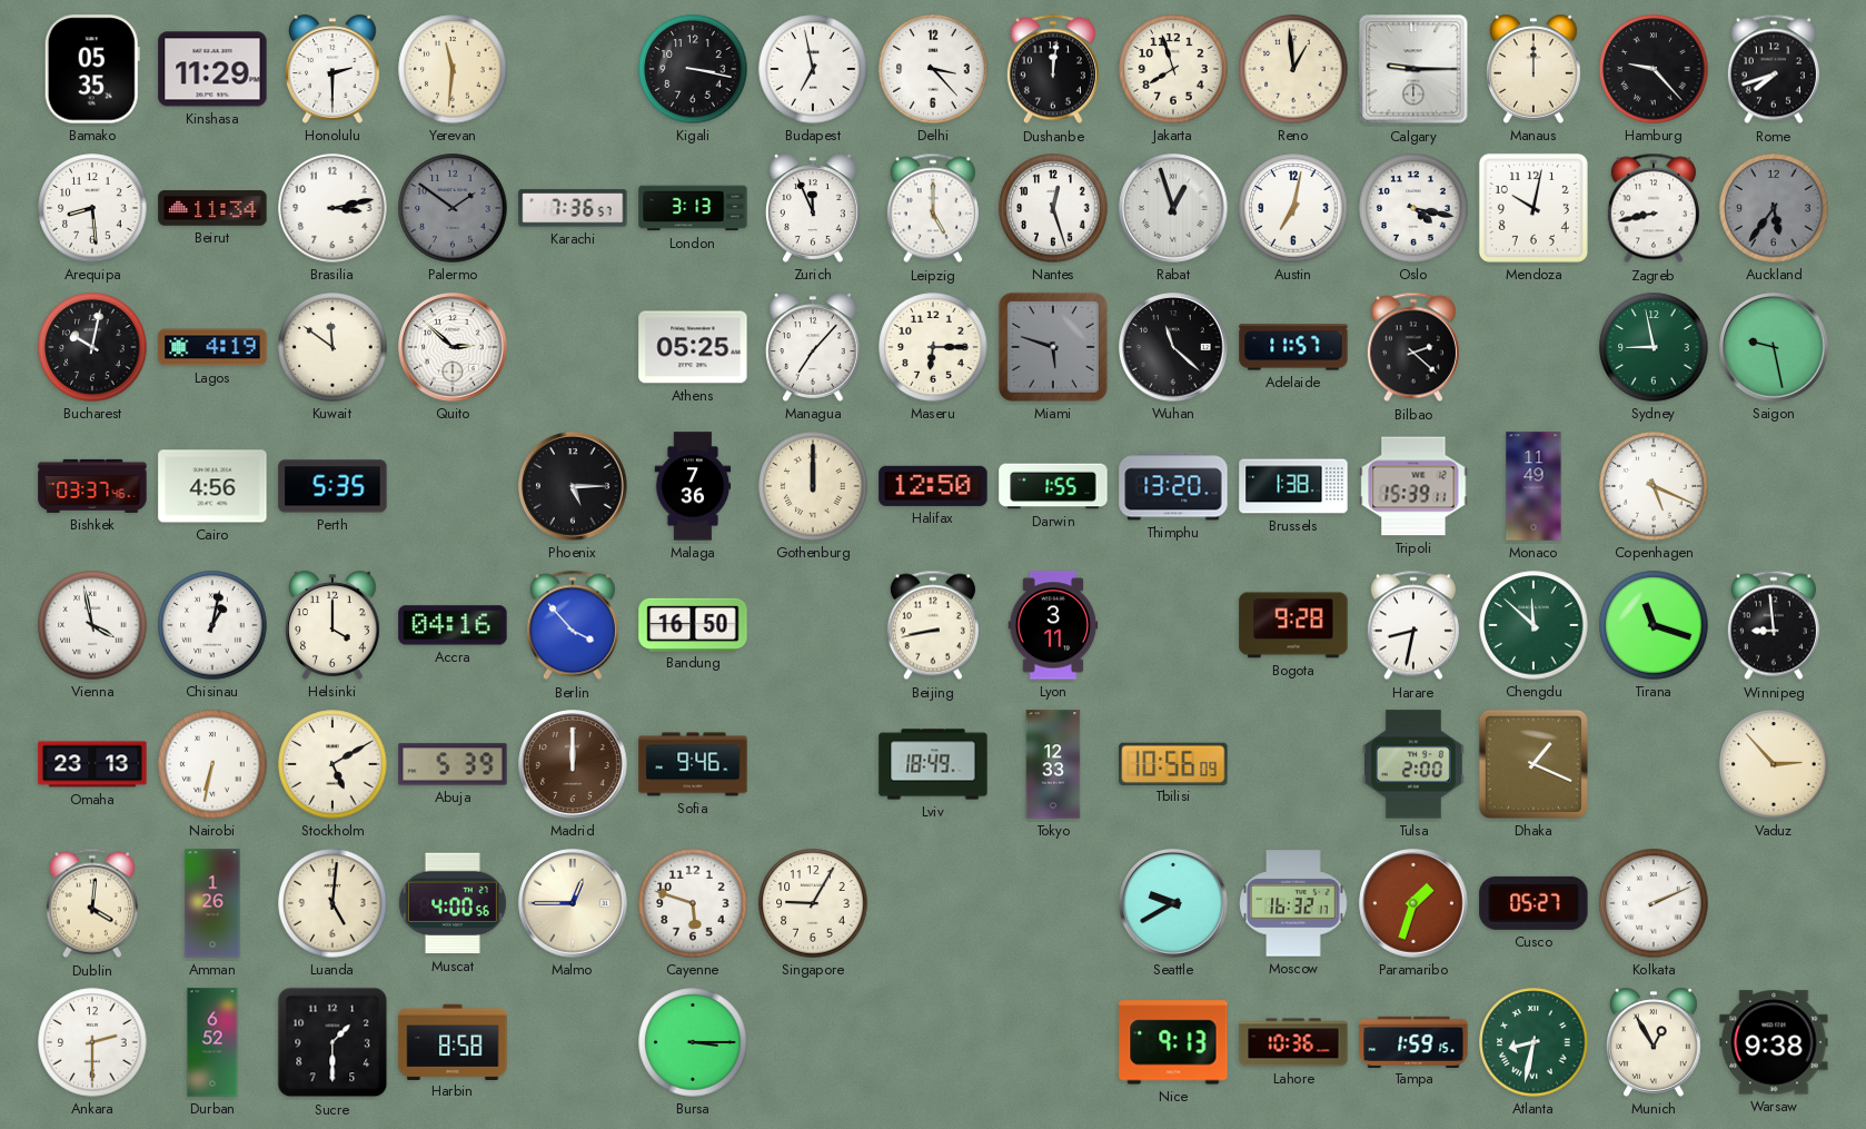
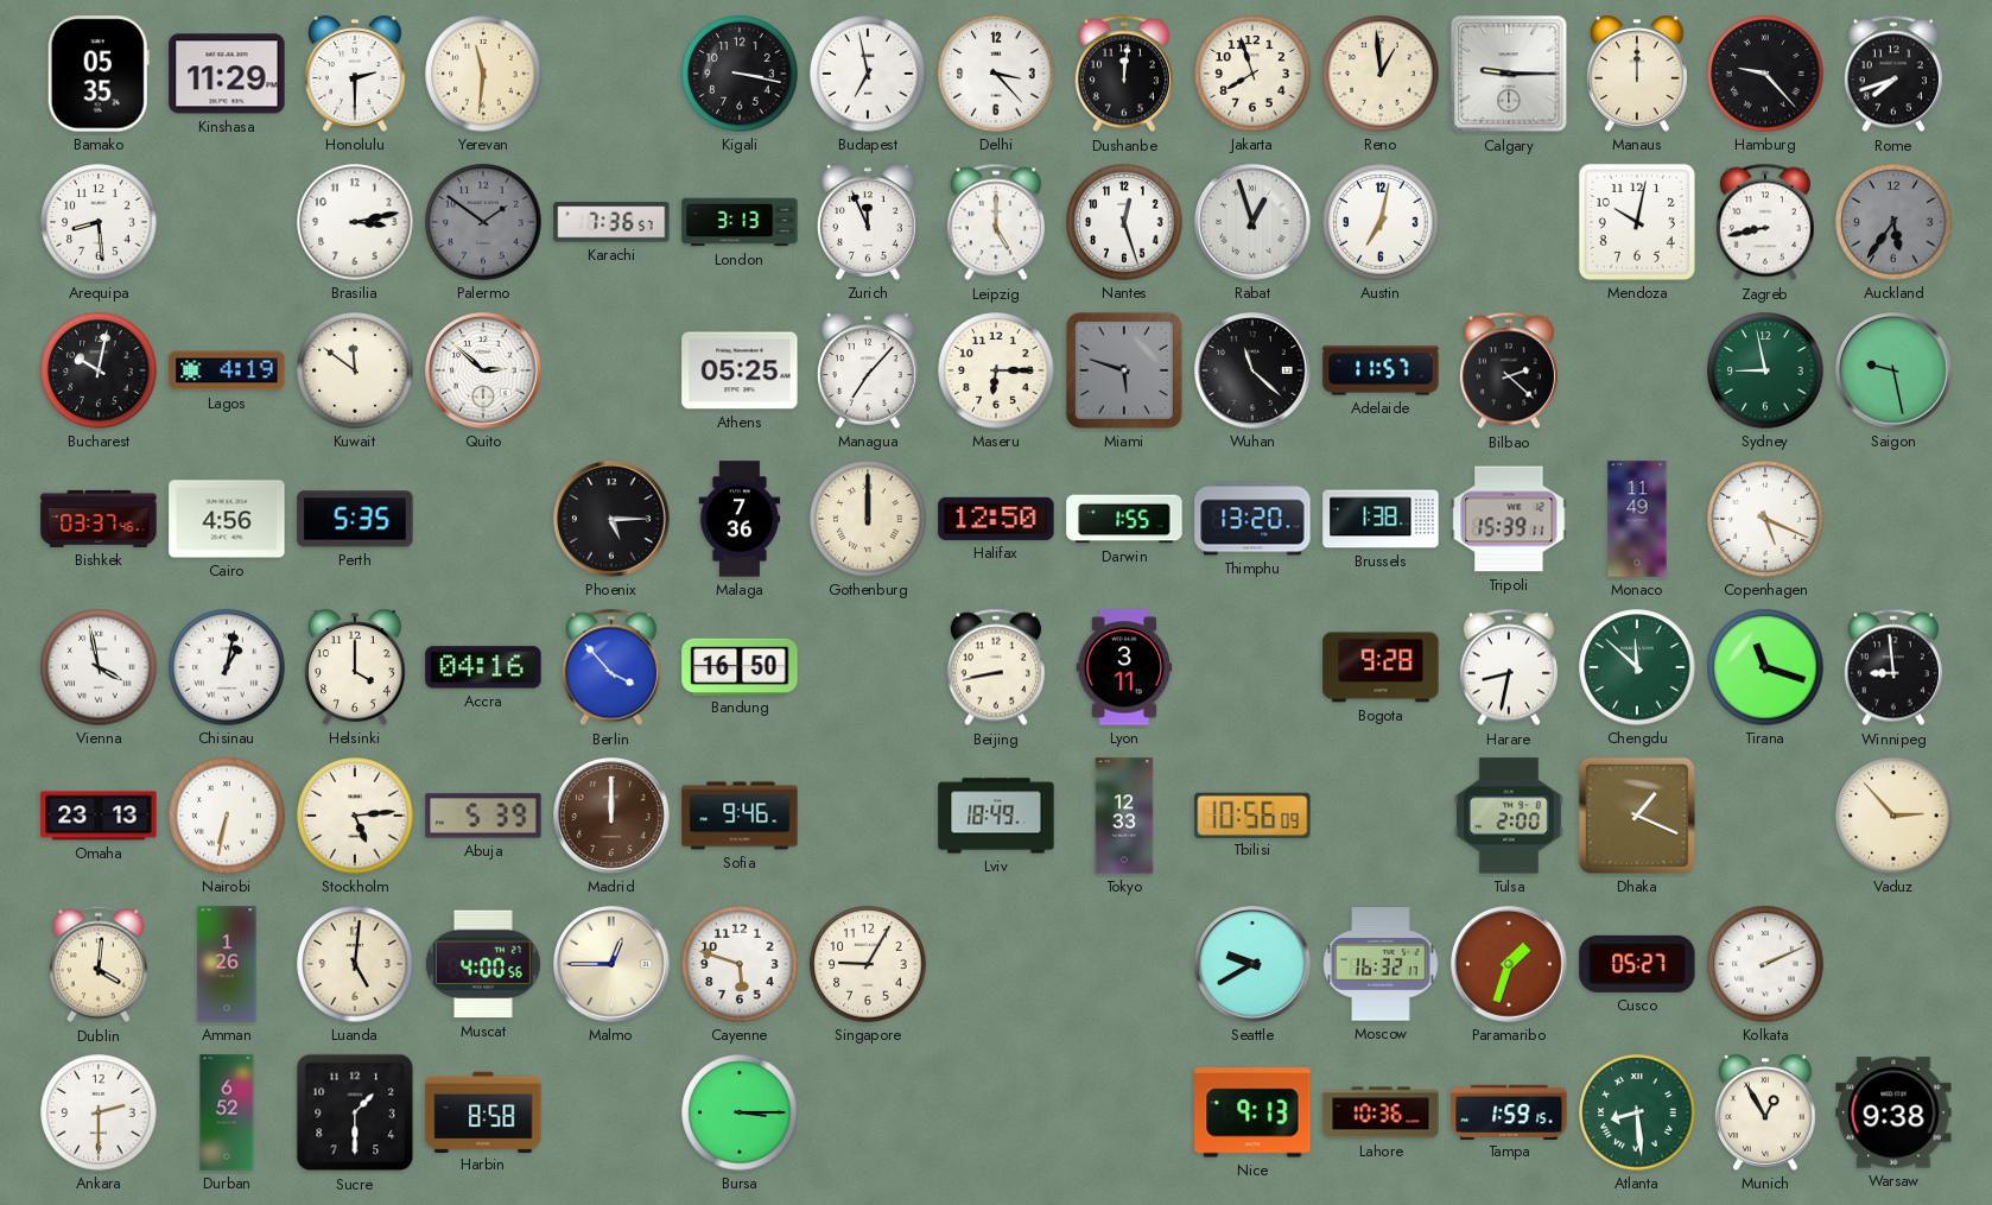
Beirut: 11:34 -> none (212, 208)
Oslo: 4:17 -> none (1413, 208)
Stockholm: 5:10 -> 5:14 (355, 816)
Atlanta: 8:32 -> 8:29 (1637, 1112)
